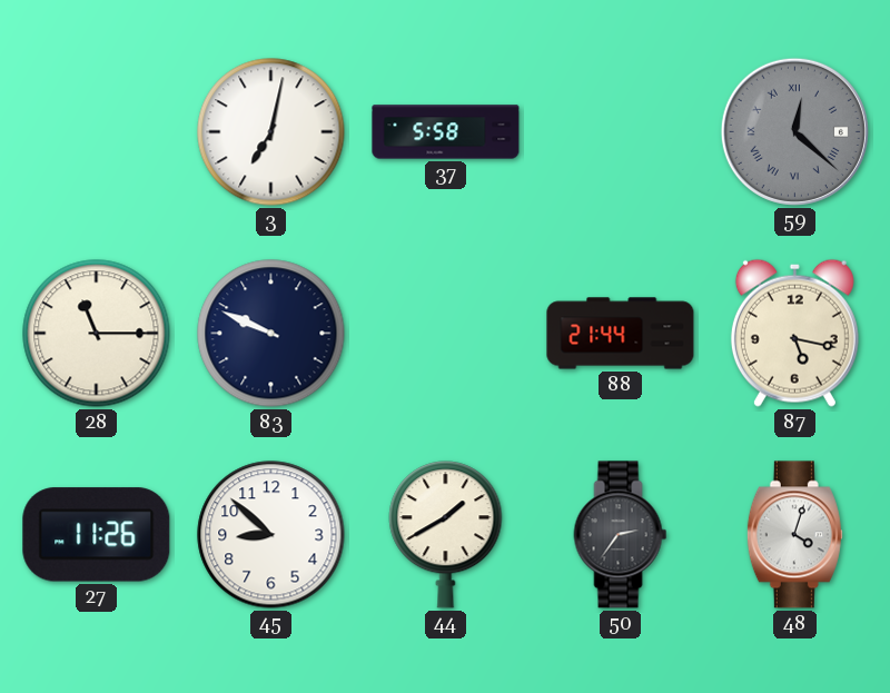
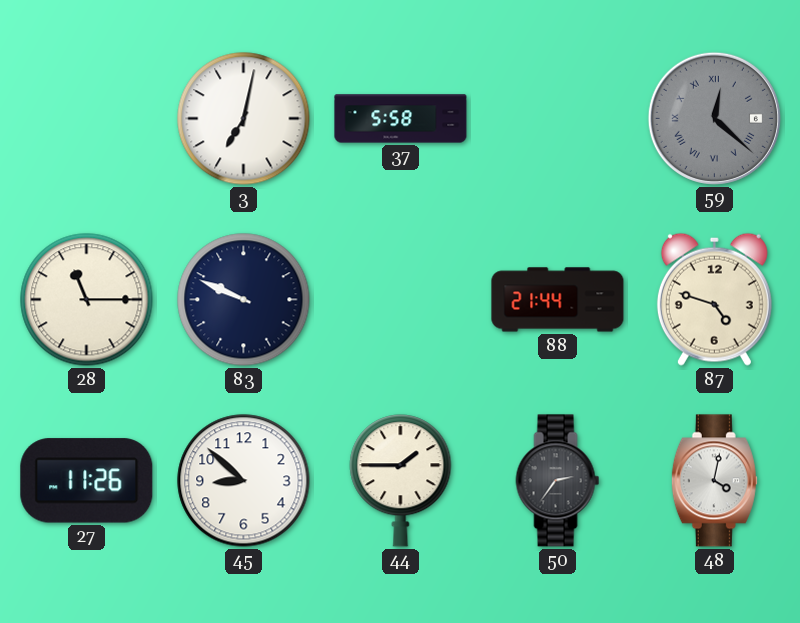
87: 5:17 -> 4:48 (714, 299)
44: 1:40 -> 1:45 (401, 481)
48: 4:03 -> 4:02 (714, 481)
